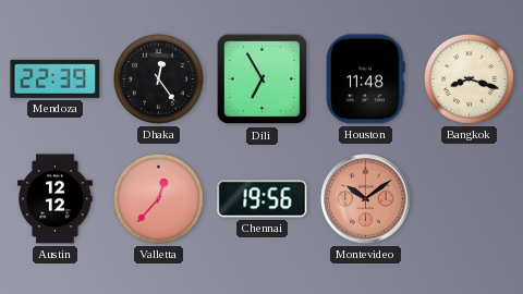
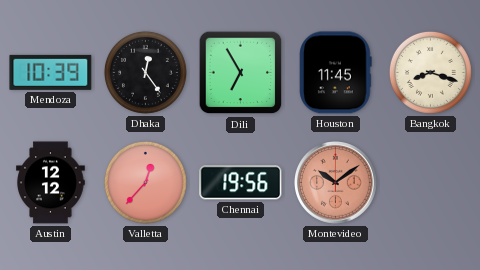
Mendoza: 22:39 -> 10:39 (51, 72)
Houston: 11:48 -> 11:45 (336, 73)
